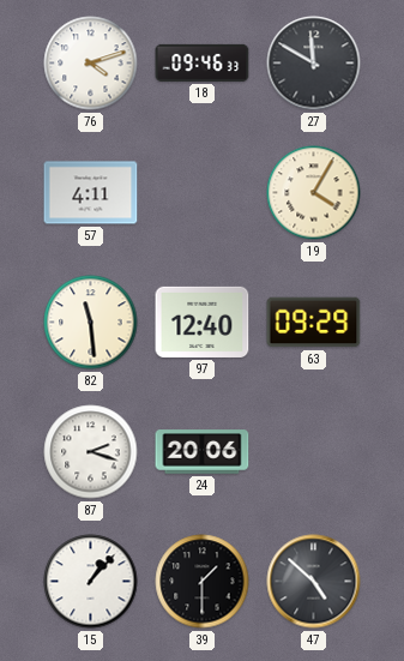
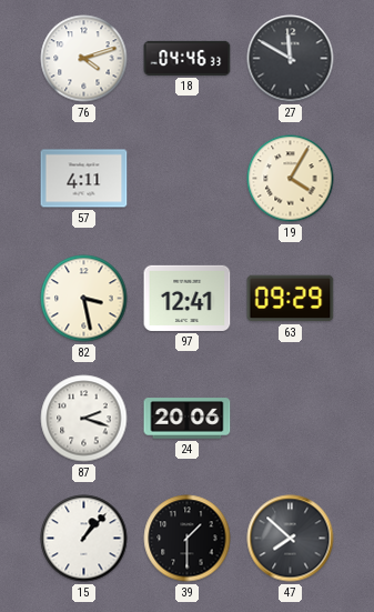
18: 09:46 -> 04:46 (188, 58)
82: 11:29 -> 3:28 (84, 299)
97: 12:40 -> 12:41 (188, 298)
47: 4:52 -> 7:52 (291, 539)
